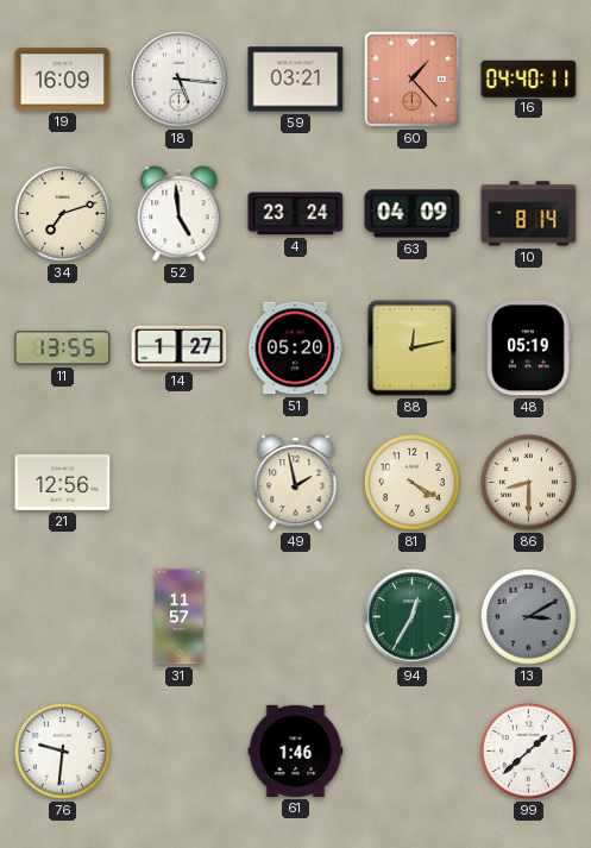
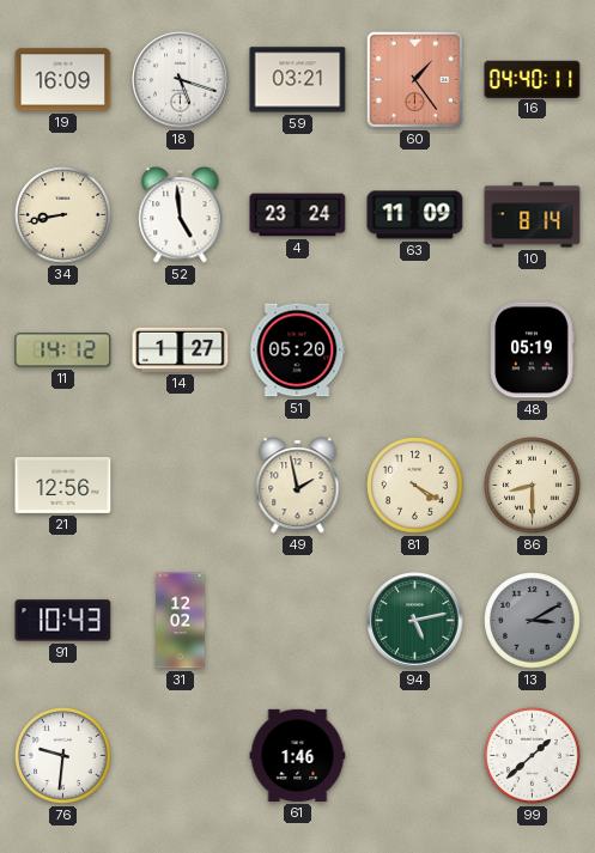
18: 5:16 -> 5:18 (181, 80)
60: 1:23 -> 1:24 (414, 79)
34: 7:12 -> 8:43 (63, 215)
63: 04:09 -> 11:09 (415, 215)
11: 13:55 -> 14:12 (63, 351)
88: 12:13 -> none (413, 348)
91: none -> 10:43 (63, 621)
31: 11:57 -> 12:02 (181, 621)
94: 12:35 -> 5:13 (415, 621)
